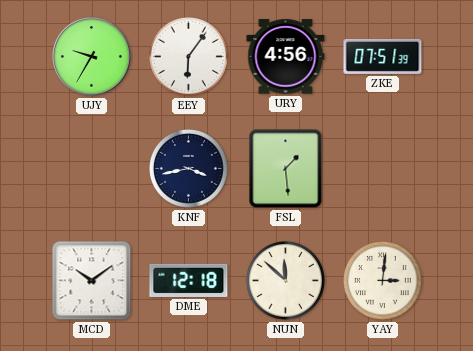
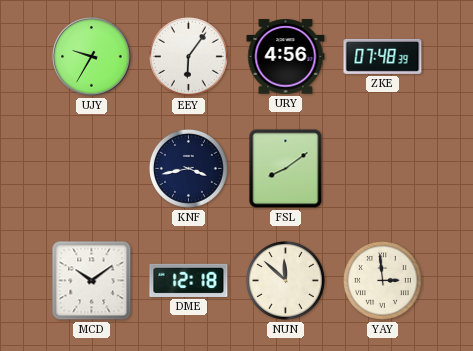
ZKE: 07:51 -> 07:48 (383, 56)
FSL: 1:29 -> 8:09 (286, 169)
YAY: 3:01 -> 2:59 (382, 280)
